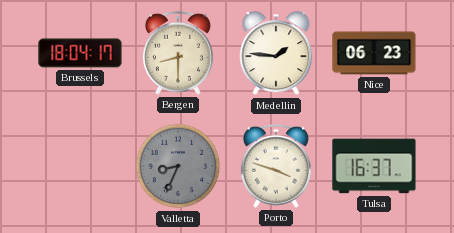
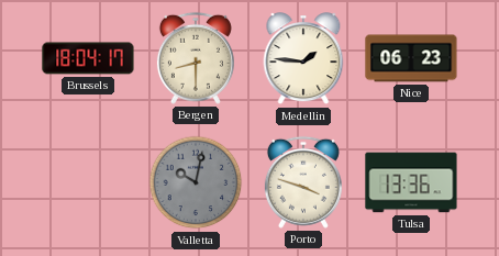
Valletta: 8:34 -> 10:02 (196, 182)
Tulsa: 16:37 -> 13:36 (411, 182)
